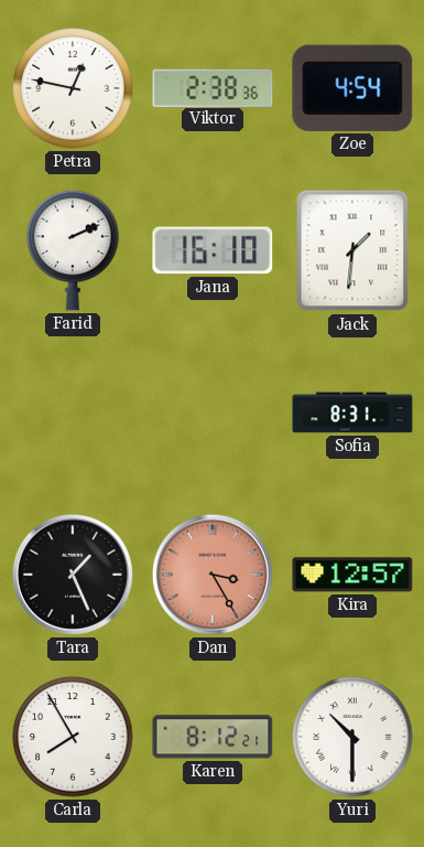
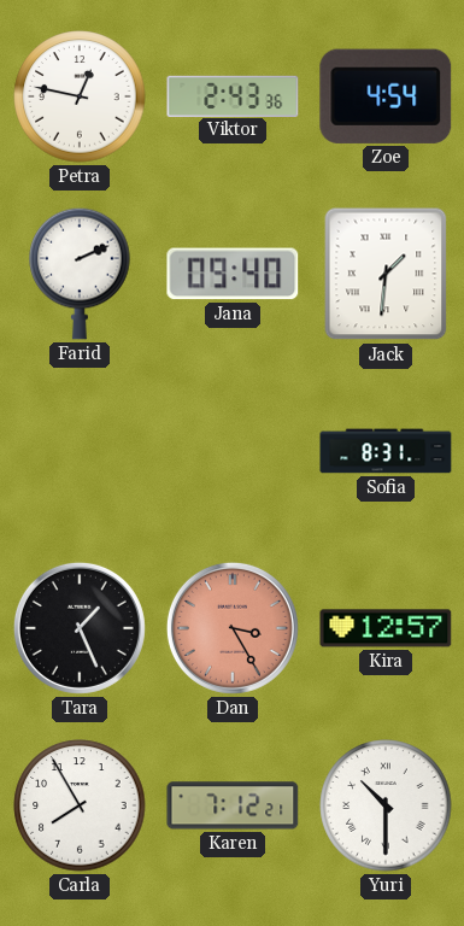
Viktor: 2:38 -> 2:43 (233, 95)
Jana: 16:10 -> 09:40 (233, 274)
Karen: 8:12 -> 7:12 (233, 805)
